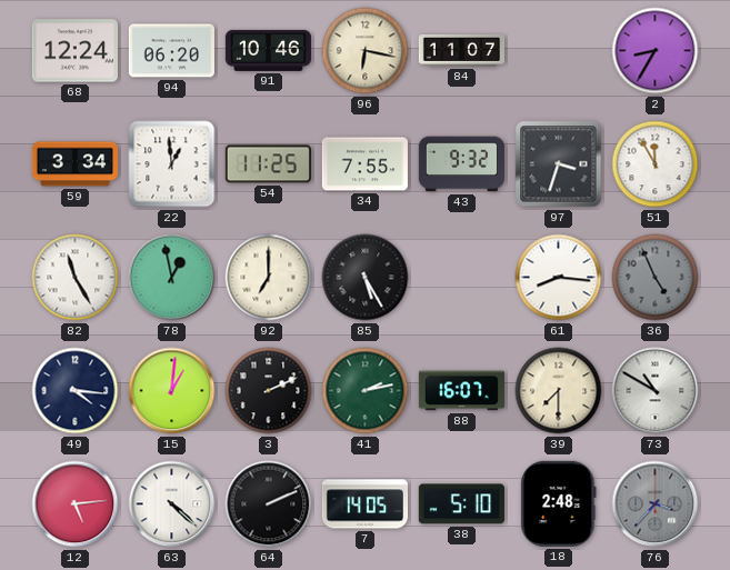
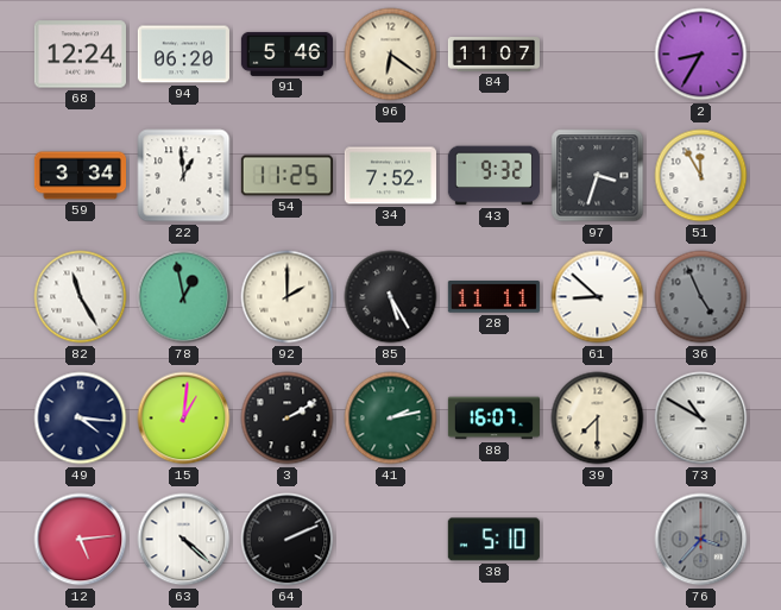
91: 10:46 -> 5:46 (286, 54)
96: 6:17 -> 6:21 (391, 55)
34: 7:55 -> 7:52 (390, 176)
92: 7:00 -> 2:00 (288, 297)
28: none -> 11:11 (493, 297)
61: 8:16 -> 8:52 (598, 297)
3: 2:11 -> 2:10 (288, 419)
7: 14:05 -> none (364, 504)
18: 2:48 -> none (559, 503)
